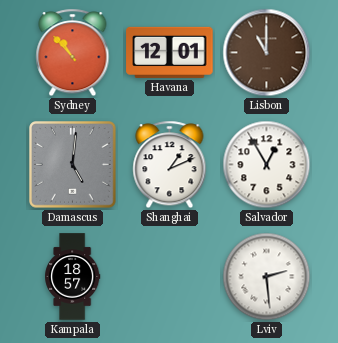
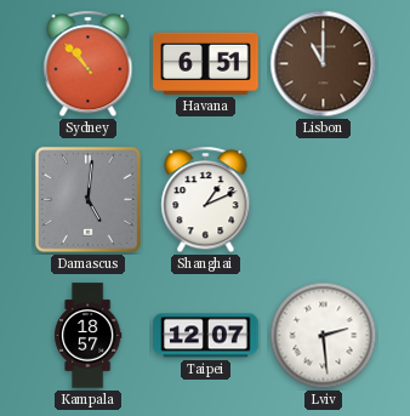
Havana: 12:01 -> 6:51 (206, 63)
Salvador: 12:55 -> none (267, 165)
Taipei: none -> 12:07 (206, 336)
